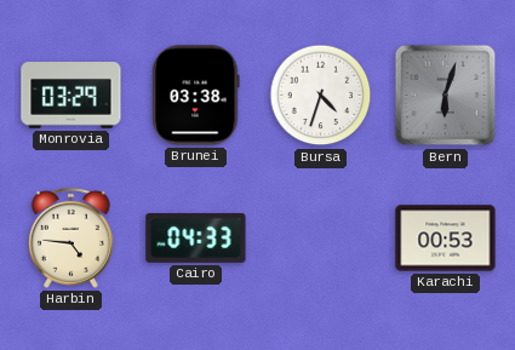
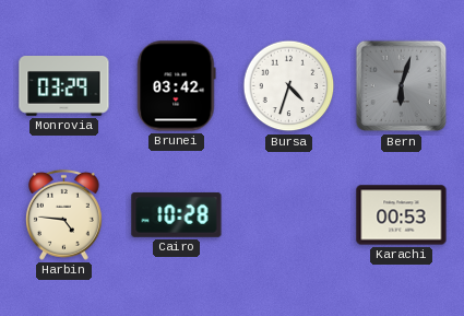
Brunei: 03:38 -> 03:42 (177, 86)
Cairo: 04:33 -> 10:28 (177, 215)
